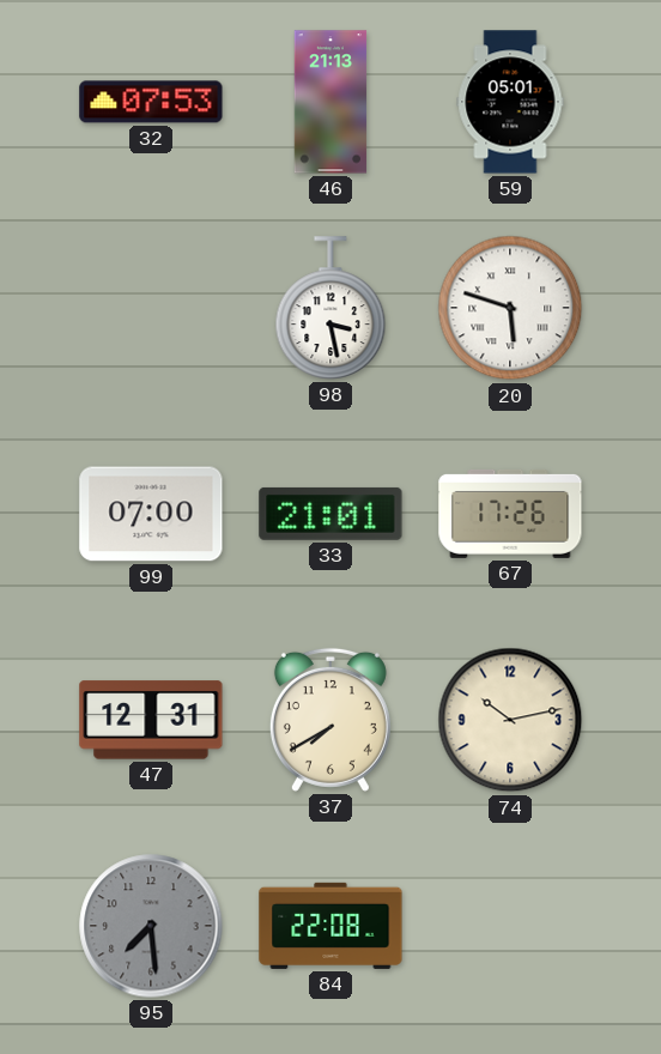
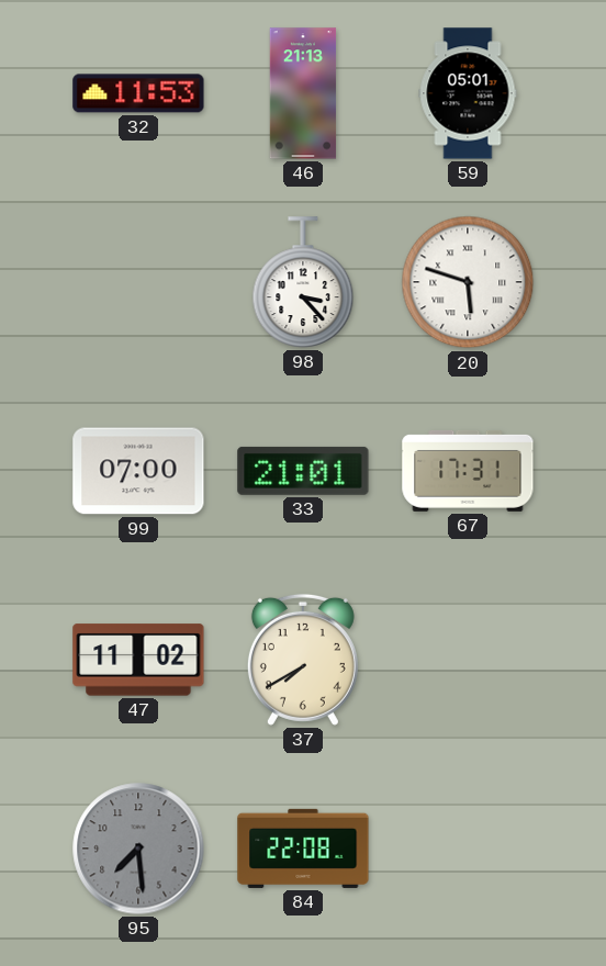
32: 07:53 -> 11:53 (138, 93)
98: 3:28 -> 3:23 (303, 282)
67: 17:26 -> 17:31 (468, 471)
47: 12:31 -> 11:02 (138, 660)
74: 10:13 -> none (510, 720)
